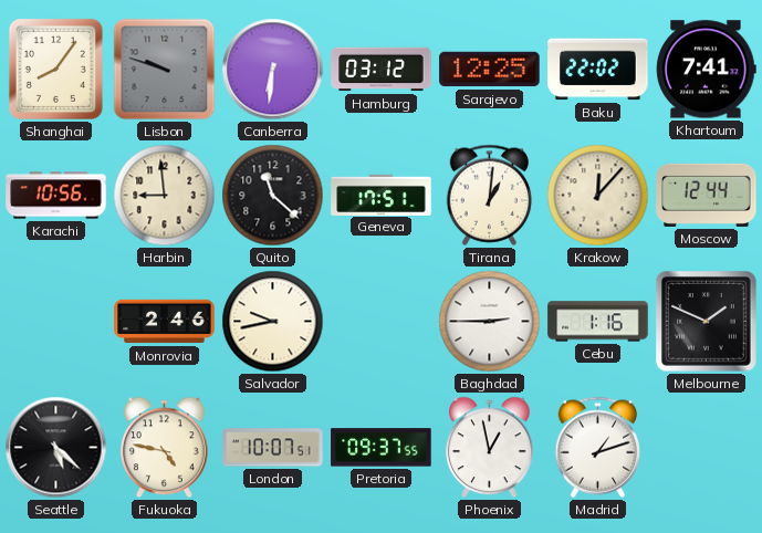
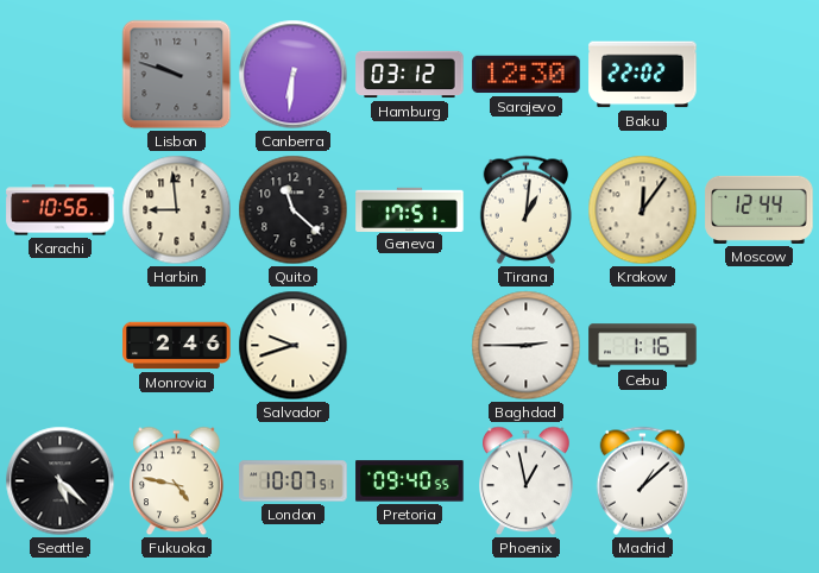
Shanghai: 8:06 -> none (55, 69)
Sarajevo: 12:25 -> 12:30 (527, 75)
Khartoum: 7:41 -> none (707, 70)
Krakow: 12:07 -> 12:06 (643, 210)
Salvador: 9:43 -> 9:42 (294, 346)
Melbourne: 1:49 -> none (706, 321)
Pretoria: 09:37 -> 09:40 (410, 481)
Madrid: 1:12 -> 1:08 (643, 480)
